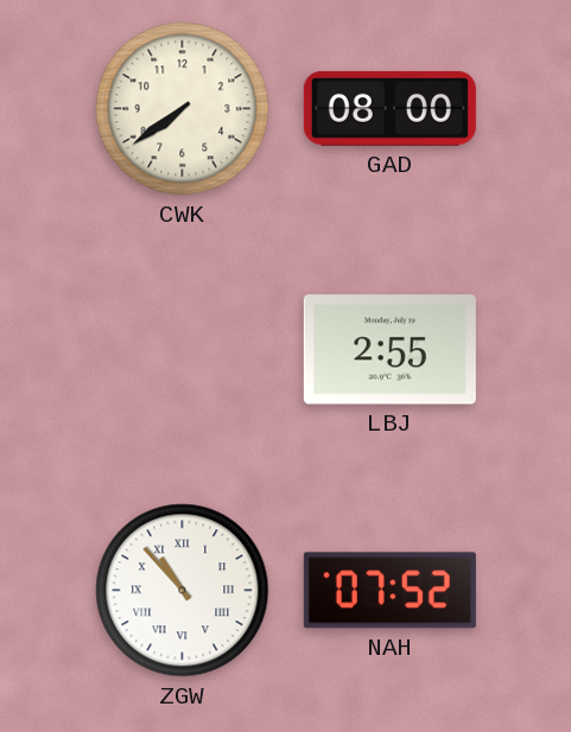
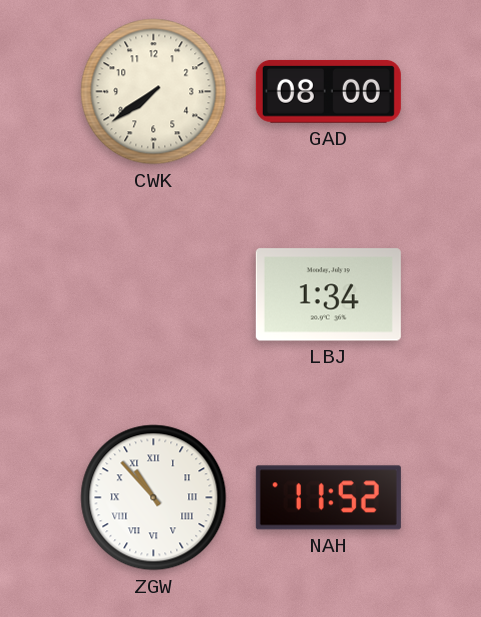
LBJ: 2:55 -> 1:34 (328, 295)
NAH: 07:52 -> 11:52 (328, 498)
